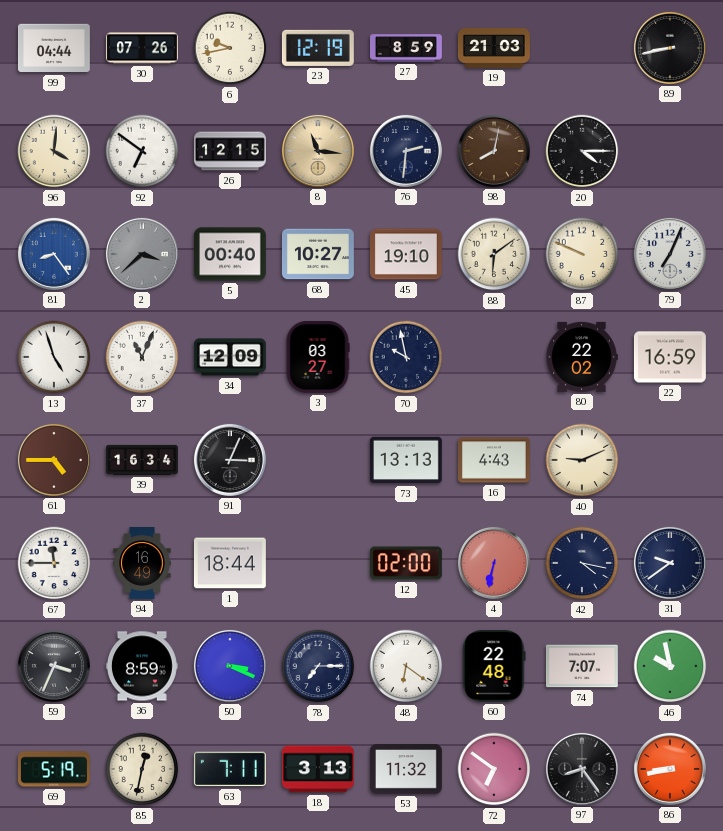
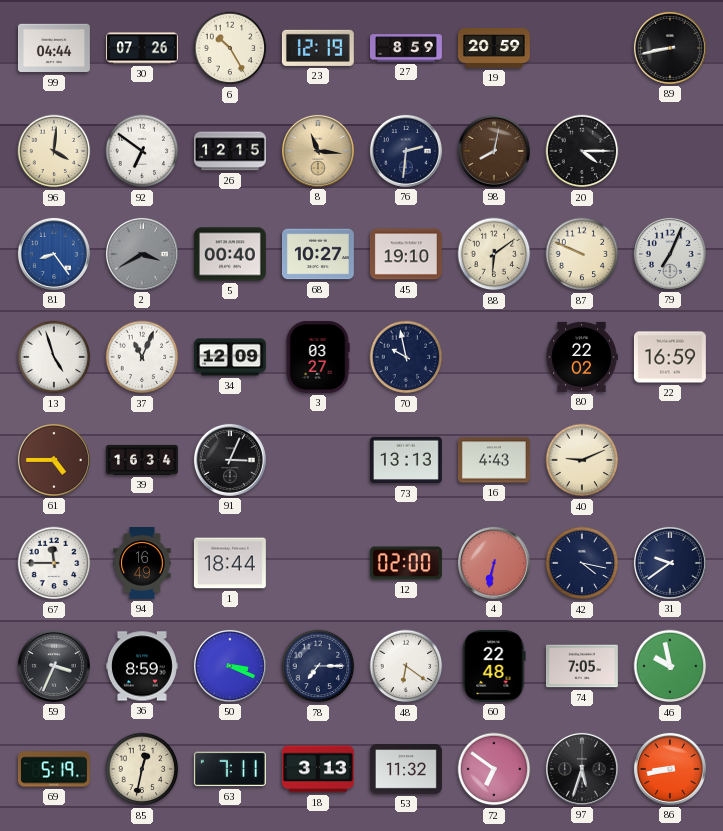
6: 9:43 -> 10:25 (230, 48)
19: 21:03 -> 20:59 (494, 49)
2: 3:38 -> 3:40 (142, 254)
74: 7:07 -> 7:05 (582, 666)
97: 8:24 -> 5:33 (582, 769)
